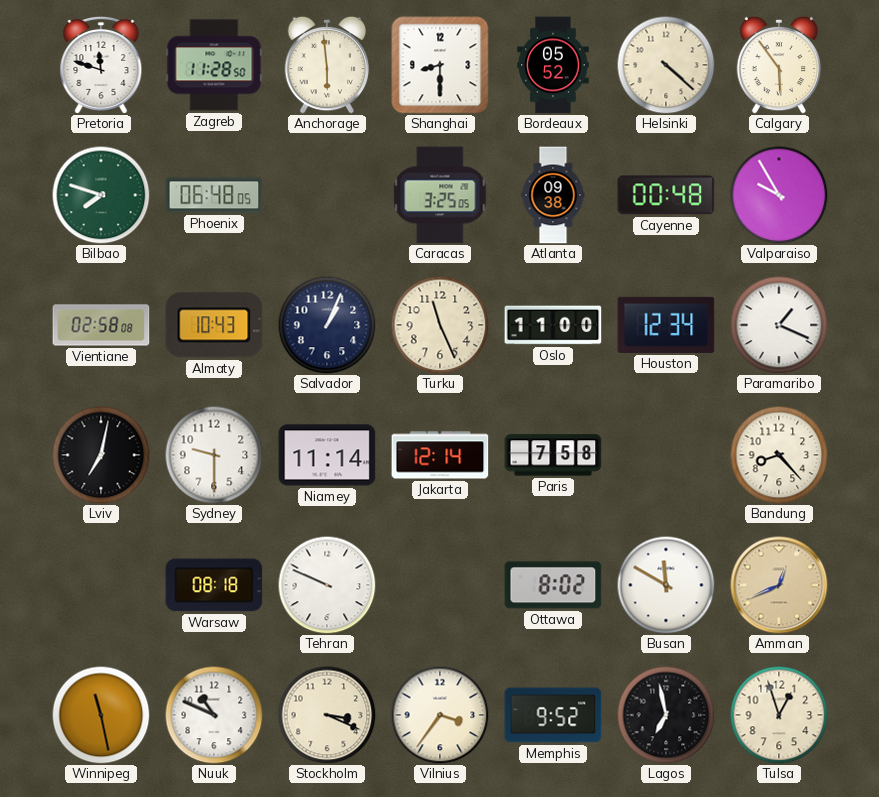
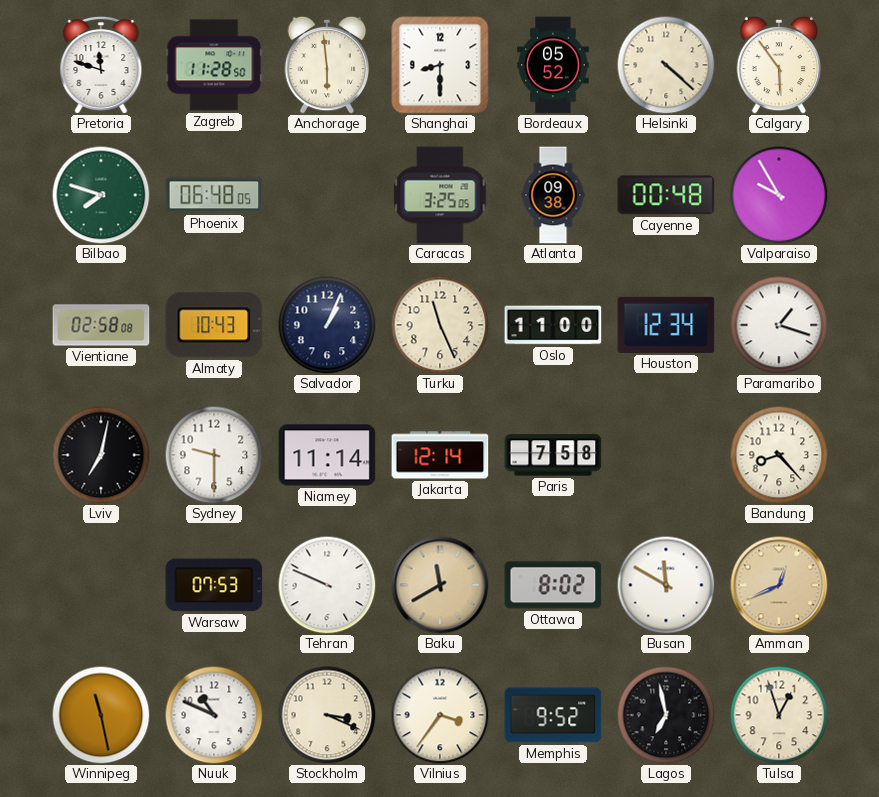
Paramaribo: 1:19 -> 1:18 (779, 325)
Warsaw: 08:18 -> 07:53 (214, 585)
Baku: none -> 11:40 (440, 585)
